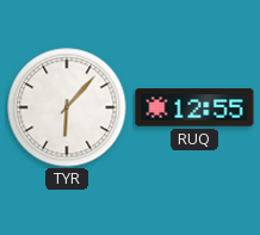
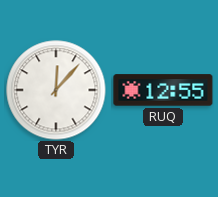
TYR: 6:07 -> 12:07 (56, 90)
